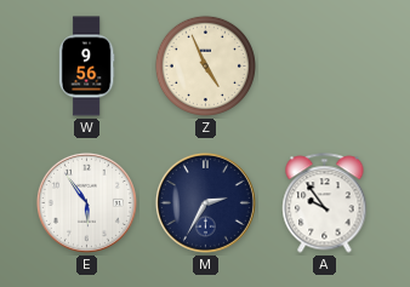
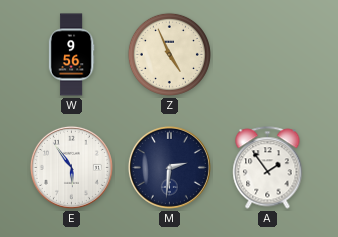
M: 2:35 -> 2:31 (169, 167)
A: 9:54 -> 1:54 (268, 168)
